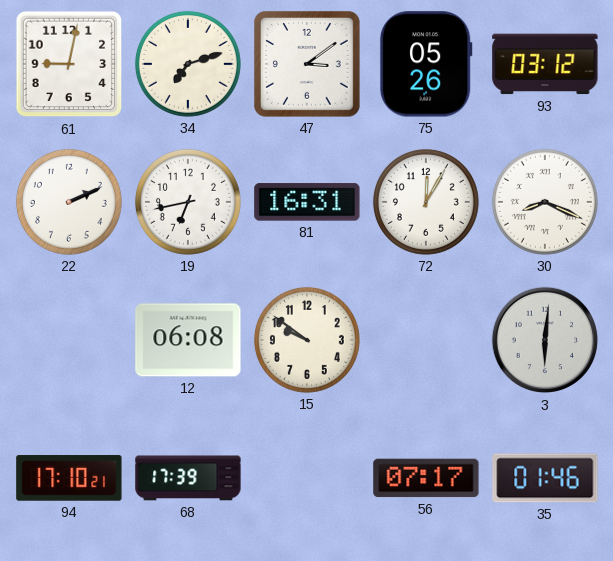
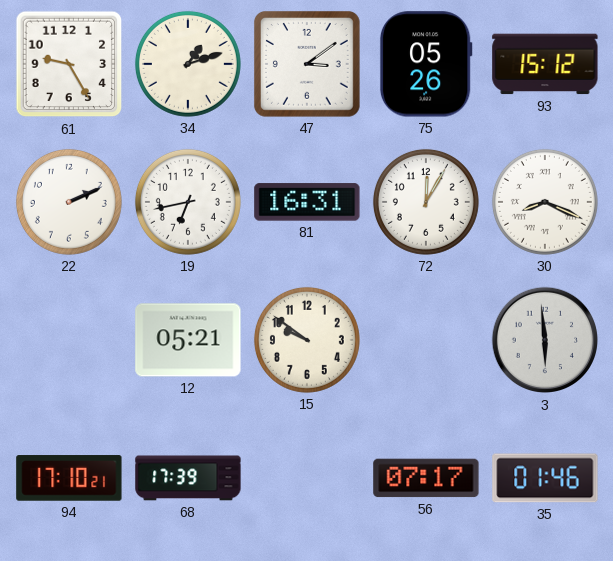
61: 9:02 -> 9:25 (69, 64)
34: 7:12 -> 1:12 (188, 64)
93: 03:12 -> 15:12 (545, 64)
12: 06:08 -> 05:21 (188, 340)
3: 6:01 -> 5:59 (545, 340)
